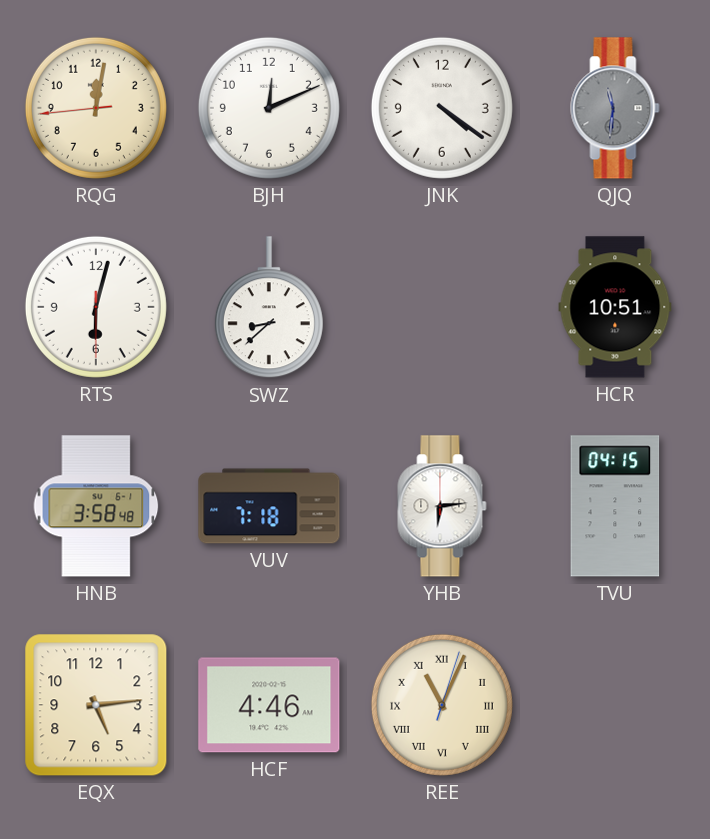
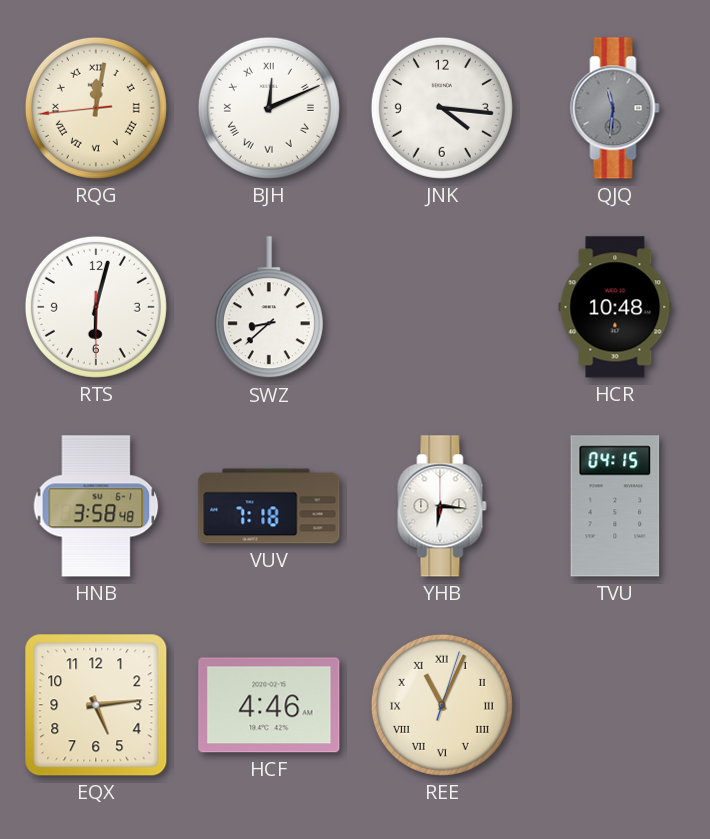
RQG numerals: Arabic -> Roman (96, 108)
BJH numerals: Arabic -> Roman (269, 108)
JNK: 4:21 -> 4:16 (442, 108)
HCR: 10:51 -> 10:48 (615, 307)
YHB: 6:14 -> 6:16 (442, 506)
